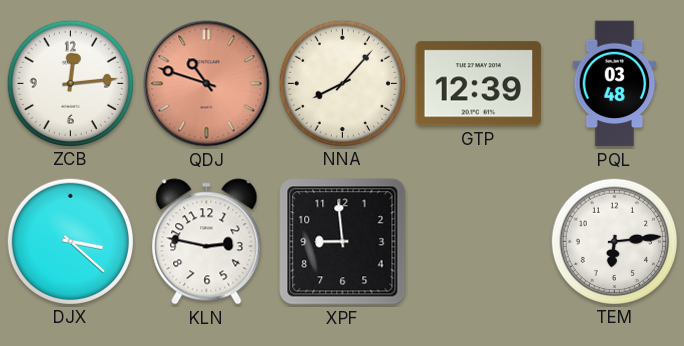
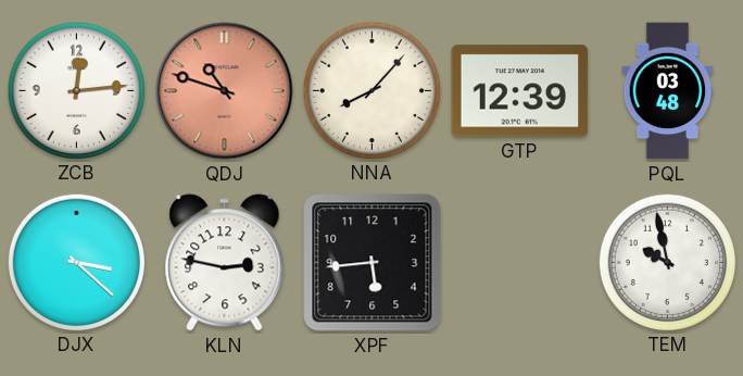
XPF: 8:59 -> 5:44 (373, 263)
TEM: 6:14 -> 9:58 (667, 262)
